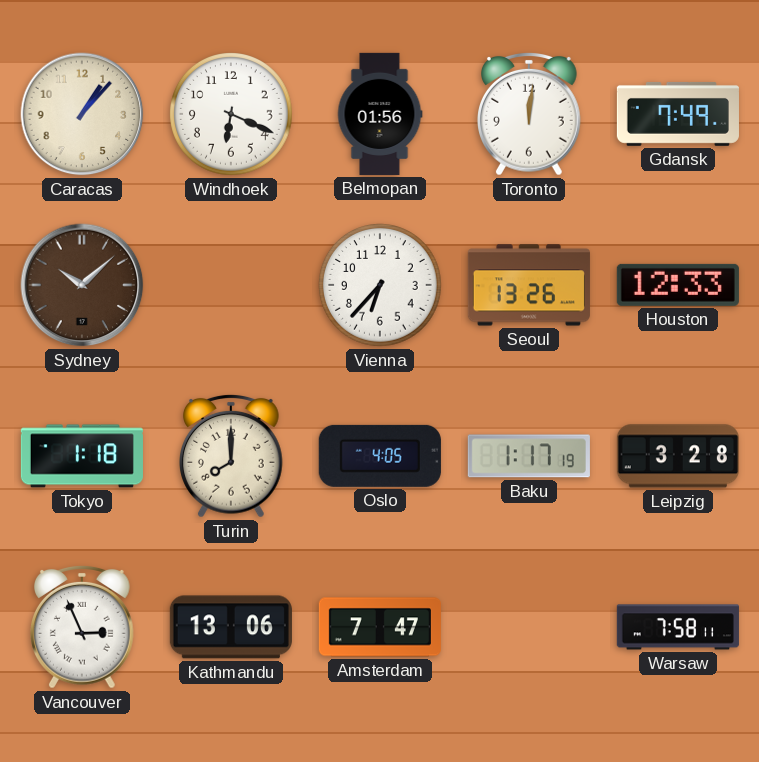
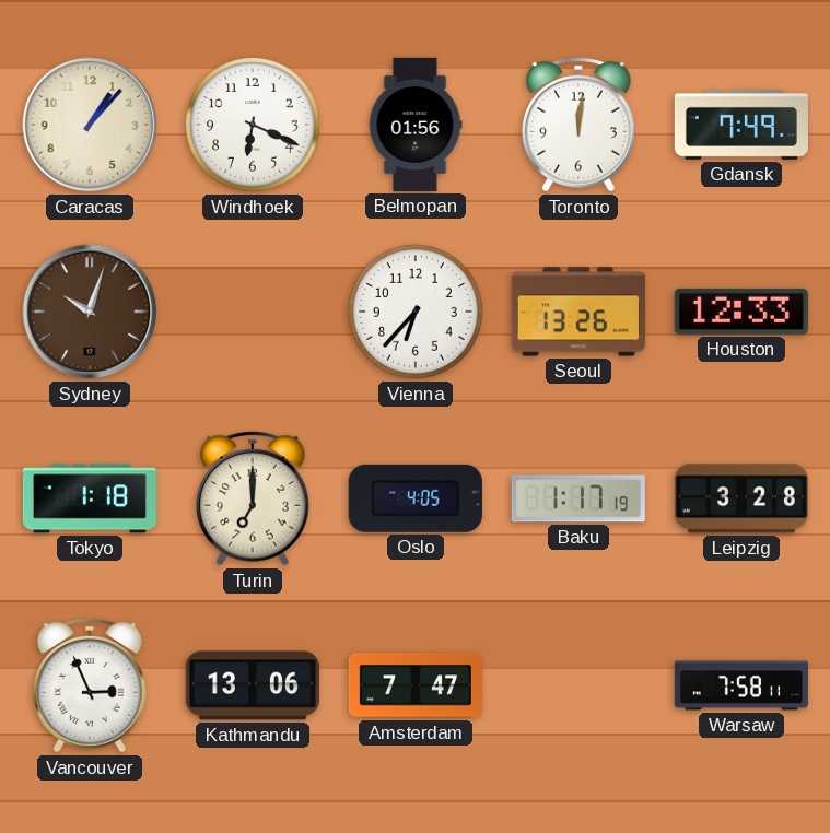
Sydney: 10:08 -> 10:03 (90, 312)
Turin: 8:00 -> 7:00 (254, 498)
